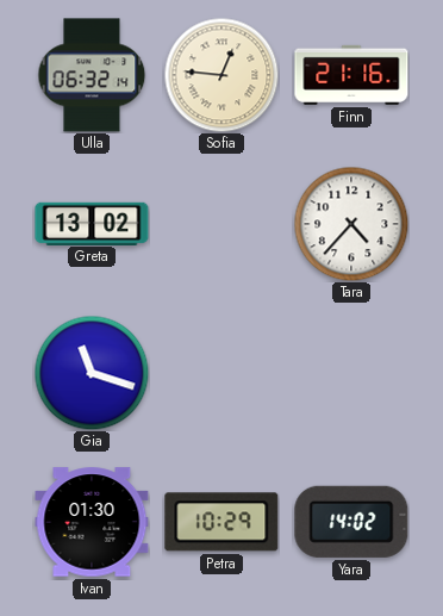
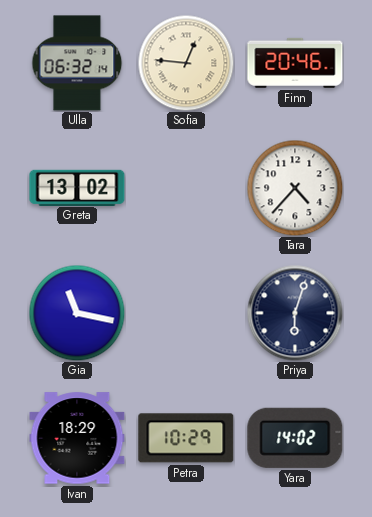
Finn: 21:16 -> 20:46 (295, 63)
Gia: 11:18 -> 11:17 (77, 313)
Priya: none -> 6:03 (295, 313)
Ivan: 01:30 -> 18:29 (77, 438)
